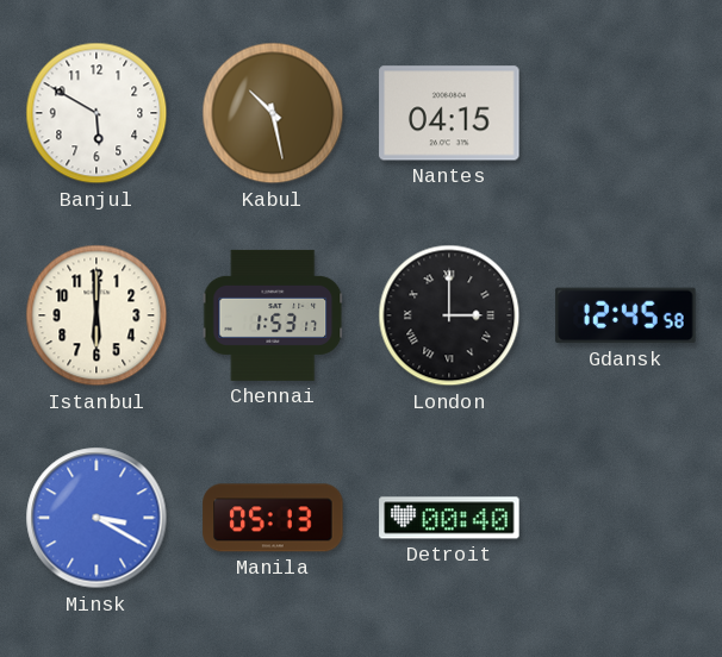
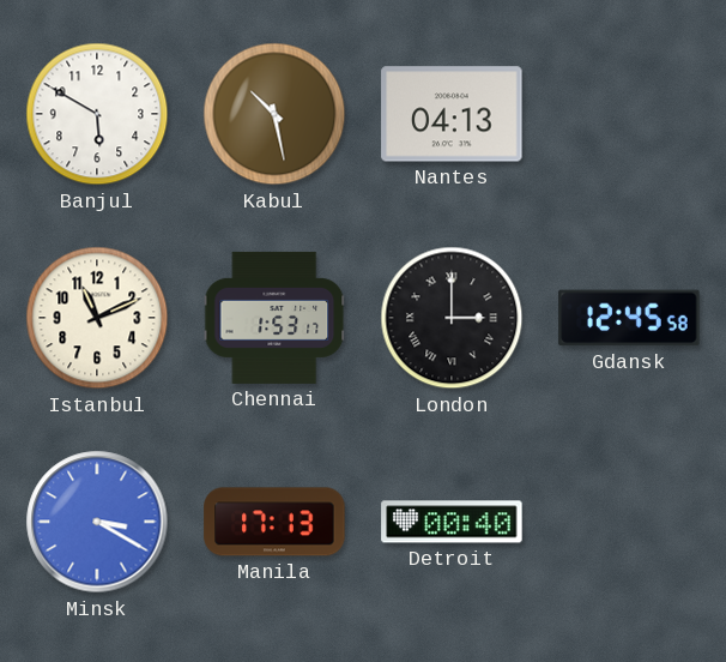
Nantes: 04:15 -> 04:13 (452, 114)
Istanbul: 6:00 -> 11:11 (97, 318)
Manila: 05:13 -> 17:13 (274, 522)
